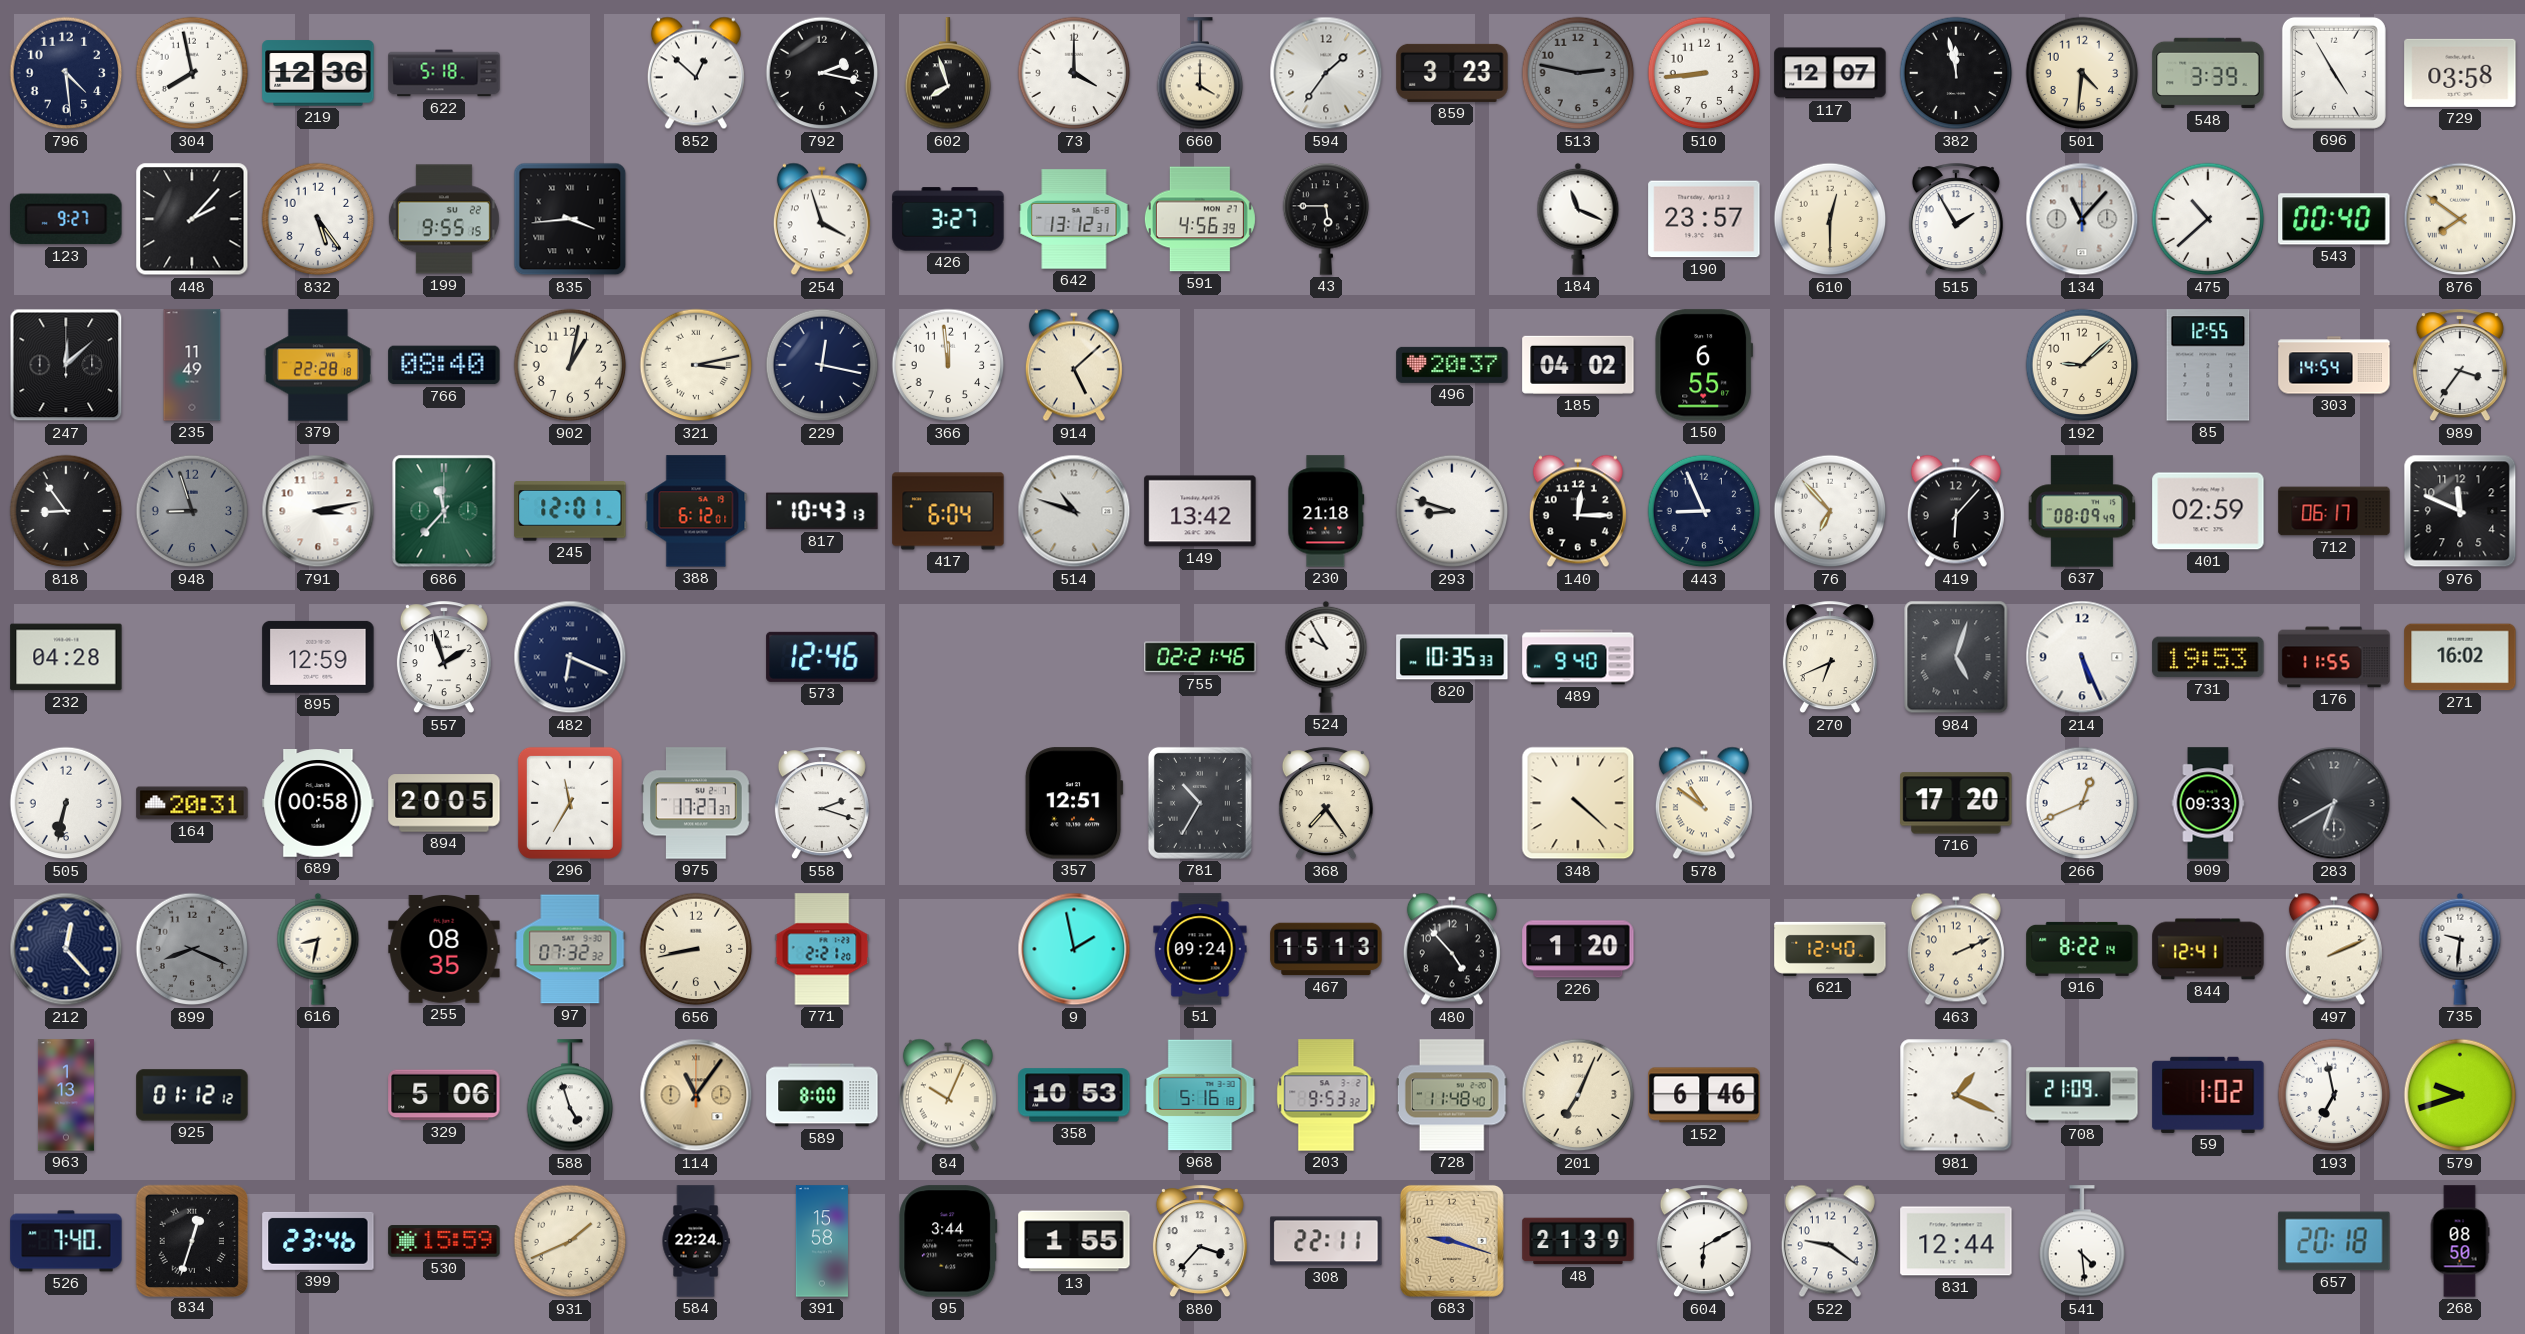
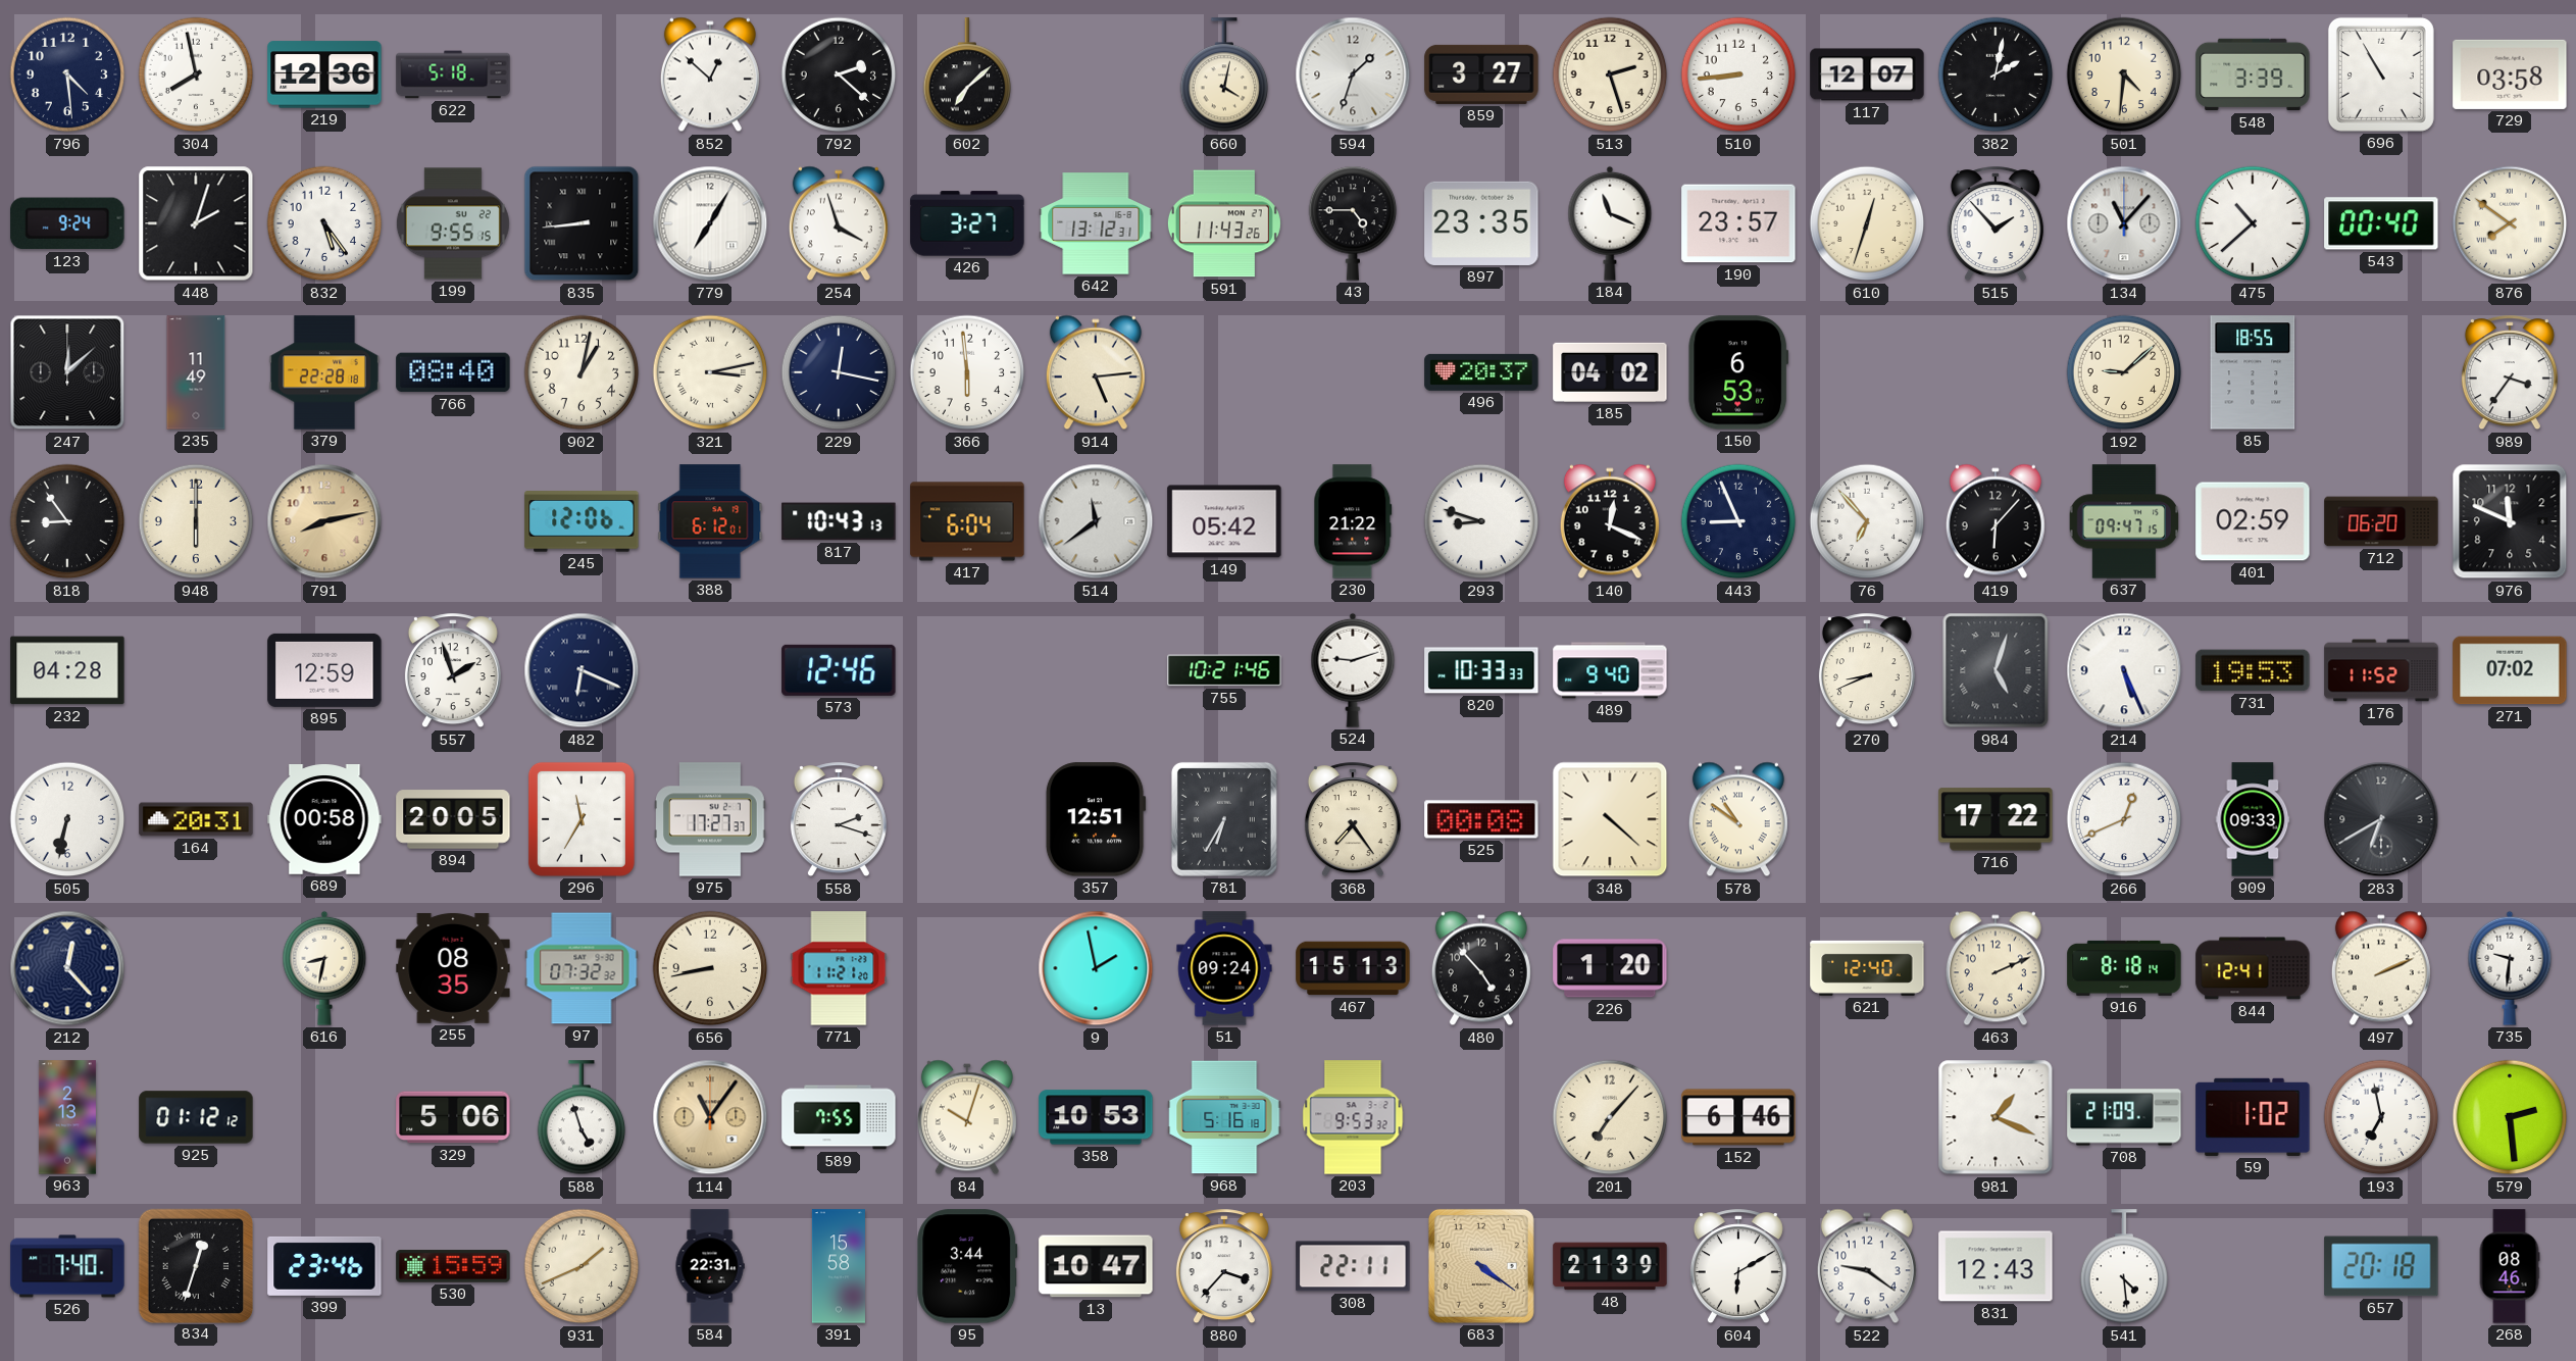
792: 2:17 -> 2:22 (839, 74)
602: 7:57 -> 7:08 (967, 75)
73: 4:00 -> none (1074, 73)
660: 4:00 -> 4:02 (1224, 75)
594: 1:36 -> 1:33 (1353, 74)
859: 3:23 -> 3:27 (1481, 74)
513: 2:47 -> 2:27 (1610, 74)
513 dial: grey -> cream (1610, 74)
382: 11:58 -> 2:02 (1996, 74)
696: 4:55 -> 10:55 (2381, 74)
123: 9:27 -> 9:24 (67, 223)
448: 2:07 -> 2:03 (196, 223)
835: 3:44 -> 8:44 (582, 223)
779: none -> 7:05 (710, 223)
591: 4:56 -> 11:43 (1224, 223)
43: 5:45 -> 4:45 (1353, 223)
897: none -> 23:35 (1481, 223)
610: 12:30 -> 12:33 (1867, 223)
515: 1:55 -> 1:53 (1996, 224)
366: 11:59 -> 5:59 (967, 372)
914: 5:08 -> 5:14 (1096, 372)
150: 6:55 -> 6:53 (1738, 372)
85: 12:55 -> 18:55 (2253, 372)
303: 14:54 -> none (2334, 365)
948: 8:57 -> 6:00 (196, 521)
948 dial: grey -> cream (196, 521)
791: 3:13 -> 8:13 (324, 521)
791 dial: white -> champagne (324, 521)
686: 11:37 -> none (444, 511)
245: 12:01 -> 12:06 (582, 521)
514: 10:48 -> 11:39 (1096, 521)
149: 13:42 -> 05:42 (1224, 521)
230: 21:18 -> 21:22 (1353, 521)
140: 12:15 -> 12:19 (1610, 521)
637: 08:09 -> 09:47 (2123, 521)
712: 06:17 -> 06:20 (2381, 521)
755: 02:21 -> 10:21 (1224, 670)
524: 9:55 -> 9:12 (1353, 670)
820: 10:35 -> 10:33 (1481, 670)
270: 6:41 -> 8:41 (1867, 671)
176: 11:55 -> 11:52 (2381, 670)
271: 16:02 -> 07:02 (2510, 670)
781: 10:35 -> 6:35 (1224, 819)
525: none -> 00:08 (1481, 819)
716: 17:20 -> 17:22 (1996, 819)
899: 8:19 -> none (192, 949)
771: 2:21 -> 11:21 (839, 968)
916: 8:22 -> 8:18 (2124, 968)
963: 1:13 -> 2:13 (67, 1117)
589: 8:00 -> 7:55 (839, 1117)
84: 10:04 -> 10:03 (967, 1117)
728: 11:48 -> none (1452, 1095)
201: 7:04 -> 7:07 (1610, 1117)
579: 9:42 -> 2:29 (2510, 1117)
584: 22:24 -> 22:31 (710, 1266)
13: 1:55 -> 10:47 (1096, 1266)
683: 9:18 -> 4:21 (1481, 1266)
831: 12:44 -> 12:43 (1996, 1266)
268: 08:50 -> 08:46 (2510, 1266)
